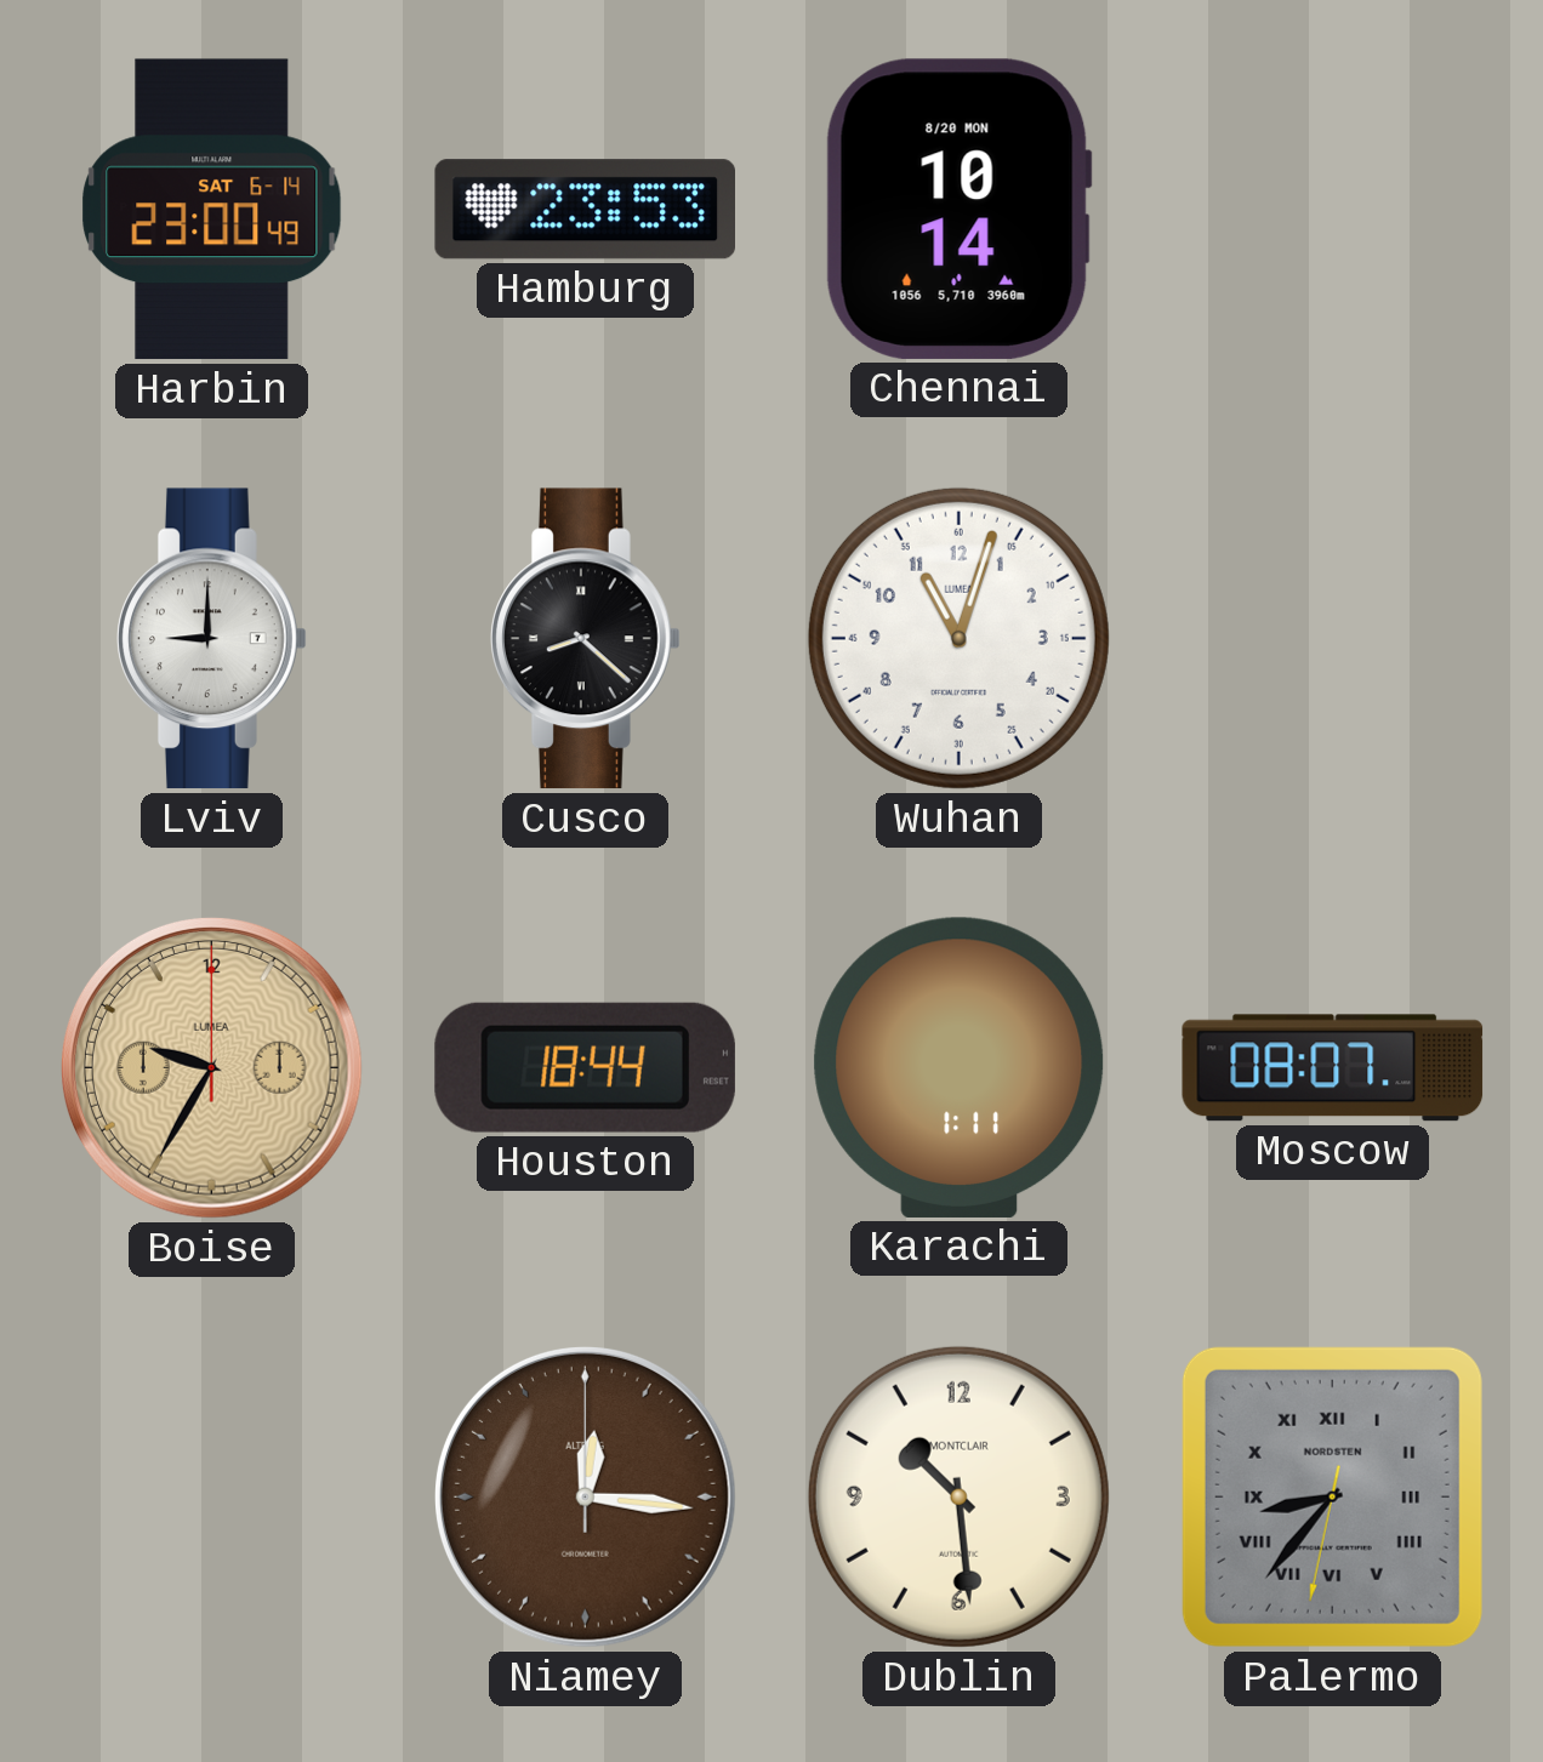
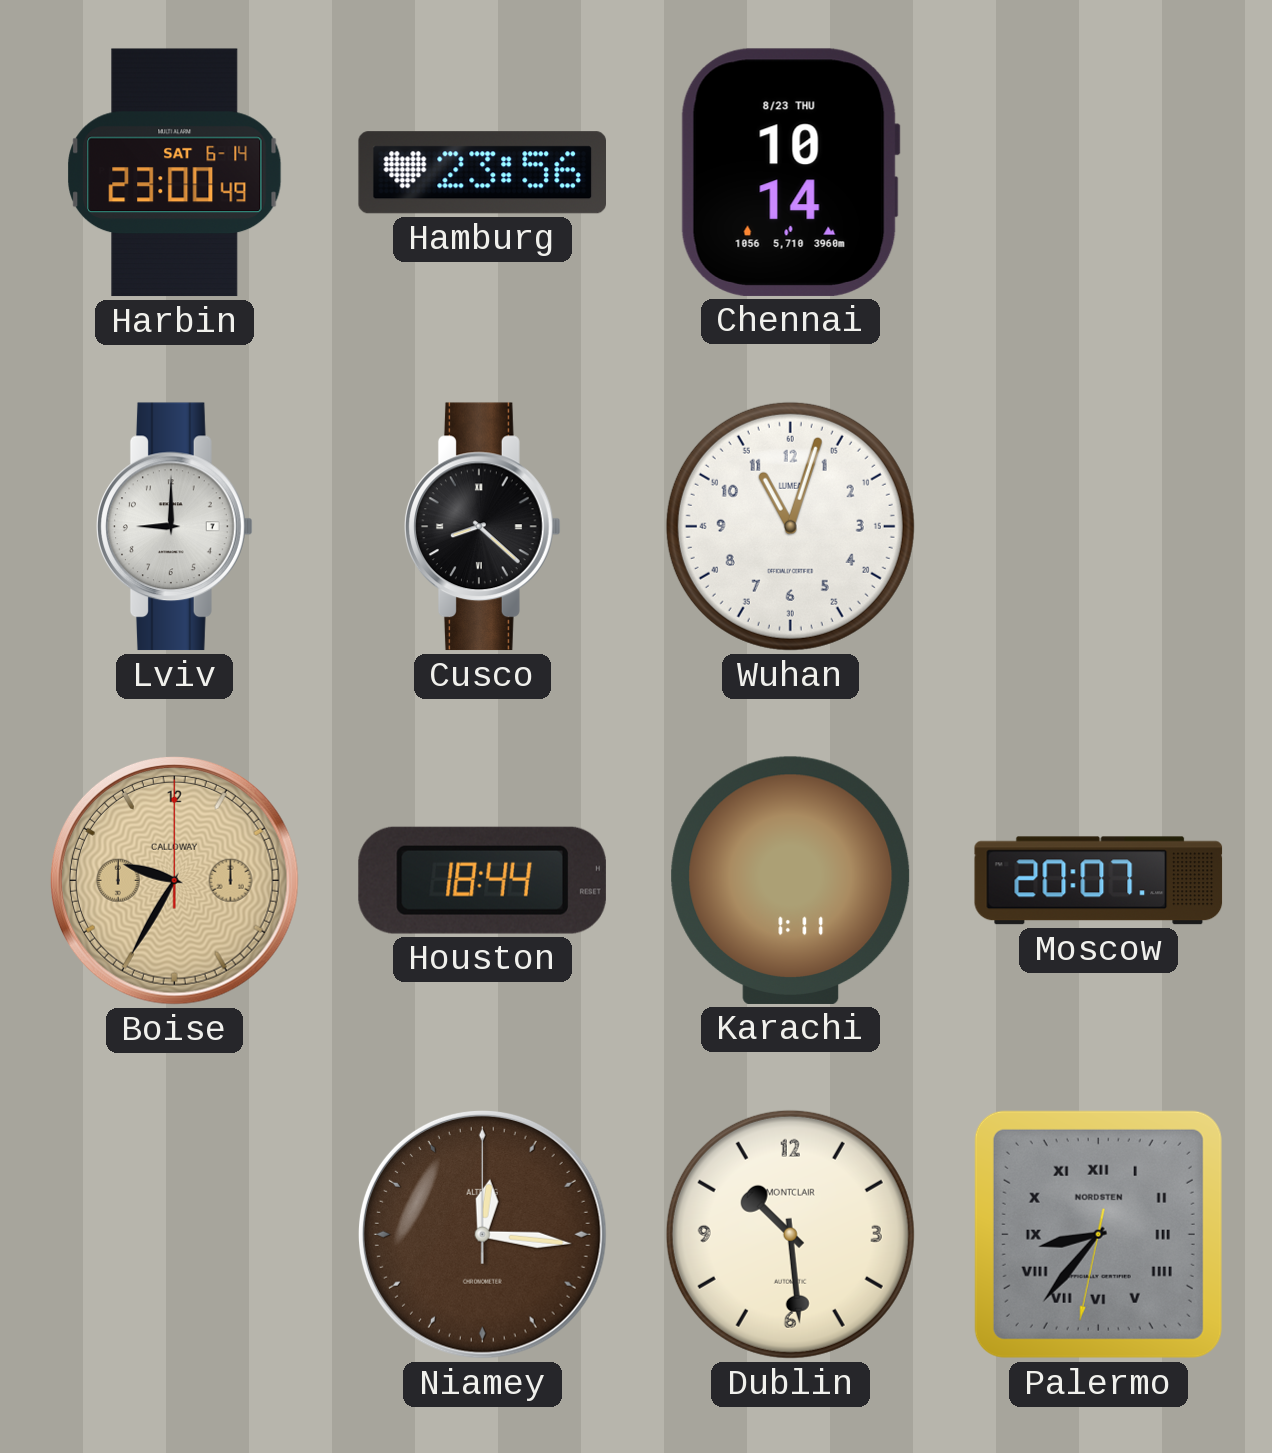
Hamburg: 23:53 -> 23:56 (482, 173)
Chennai date: 8/20 MON -> 8/23 THU (790, 172)
Boise brand: LUMEA -> CALLOWAY (174, 880)
Moscow: 08:07 -> 20:07 (1099, 881)
